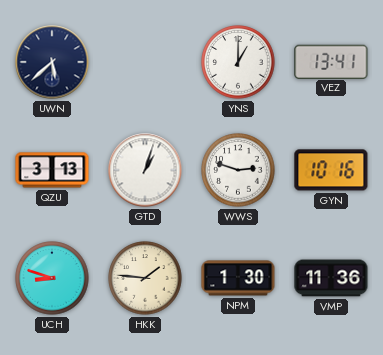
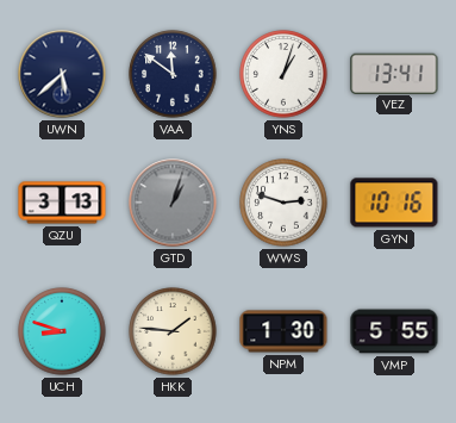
VAA: none -> 11:51 (173, 74)
YNS: 1:00 -> 1:03 (283, 74)
GTD dial: white -> grey (173, 203)
VMP: 11:36 -> 5:55 (394, 331)
